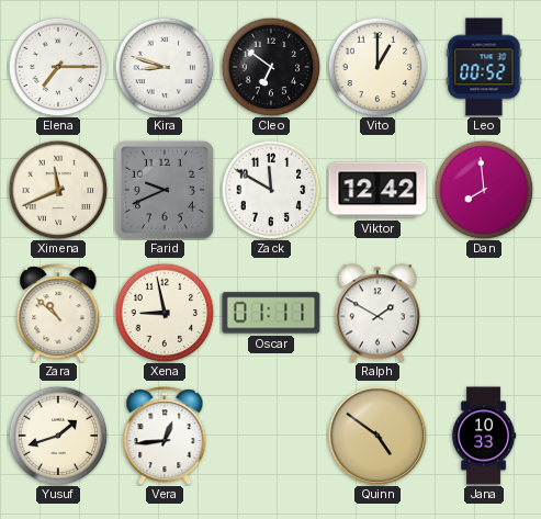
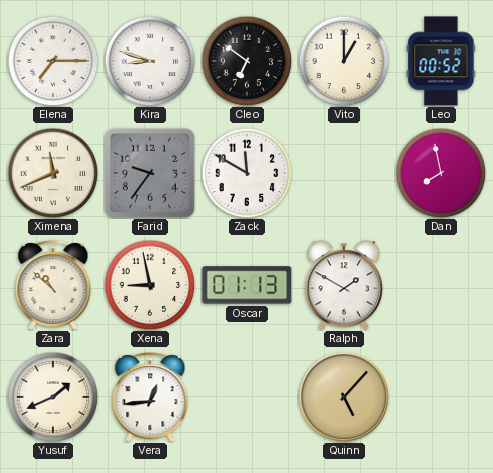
Farid: 9:41 -> 9:36 (150, 173)
Viktor: 12:42 -> none (377, 190)
Dan: 7:59 -> 7:58 (441, 173)
Oscar: 01:11 -> 01:13 (247, 285)
Yusuf: 1:42 -> 1:41 (53, 397)
Quinn: 4:51 -> 5:07 (344, 397)
Jana: 10:33 -> none (484, 436)
